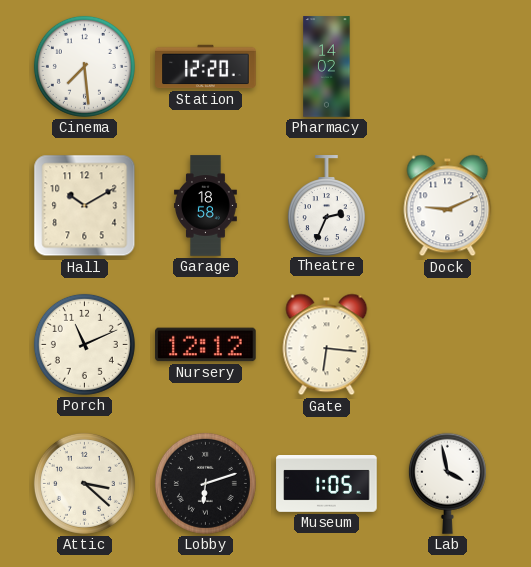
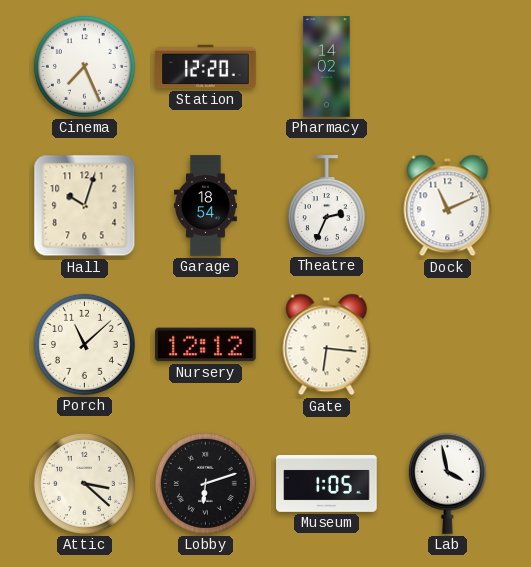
Cinema: 7:29 -> 7:26 (84, 66)
Hall: 10:10 -> 10:03 (85, 206)
Garage: 18:58 -> 18:54 (205, 206)
Dock: 9:11 -> 11:11 (448, 206)
Porch: 11:11 -> 11:08 (84, 344)
